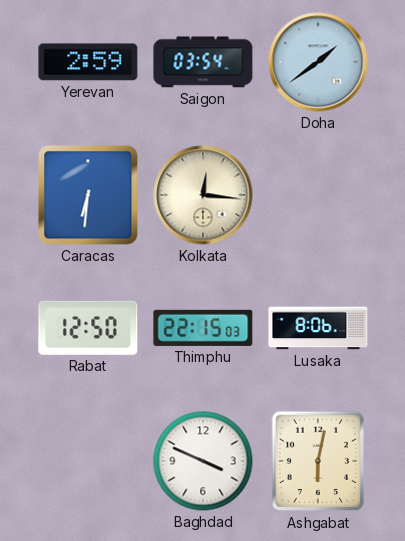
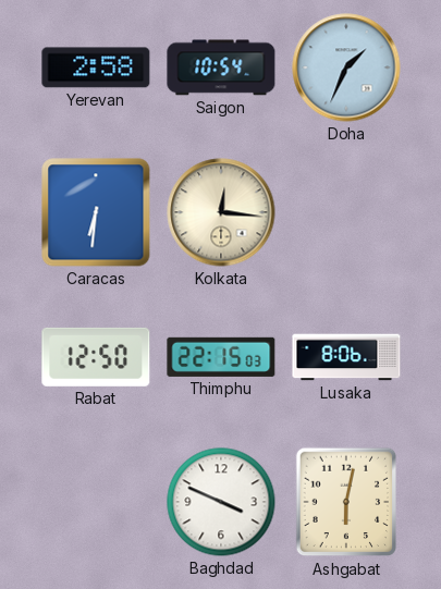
Yerevan: 2:59 -> 2:58 (96, 68)
Saigon: 03:54 -> 10:54 (221, 68)
Doha: 1:39 -> 1:34 (346, 68)
